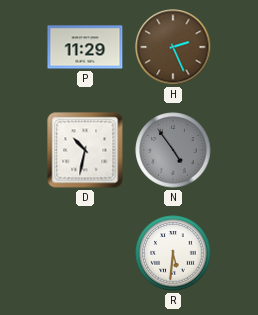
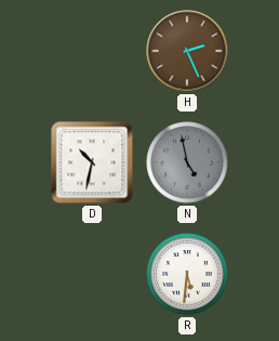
P: 11:29 -> none (85, 47)
N: 4:54 -> 4:58 (187, 162)
